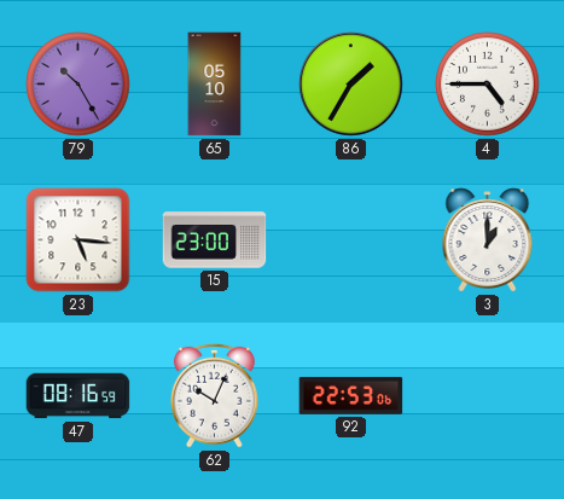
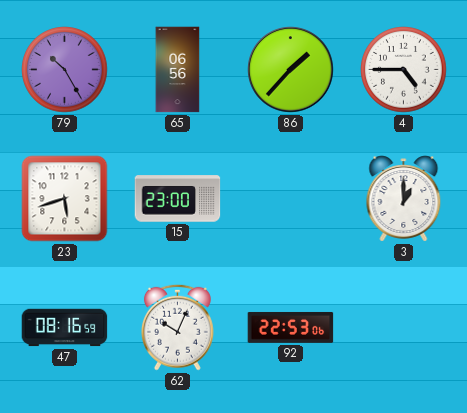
65: 05:10 -> 06:56 (178, 70)
86: 1:35 -> 1:37 (291, 70)
23: 5:16 -> 5:42 (65, 199)
